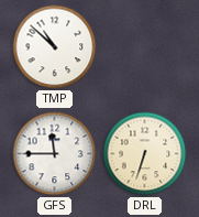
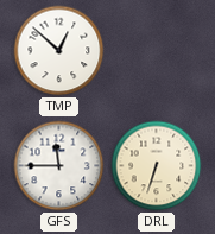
TMP: 10:52 -> 12:52 (59, 51)
